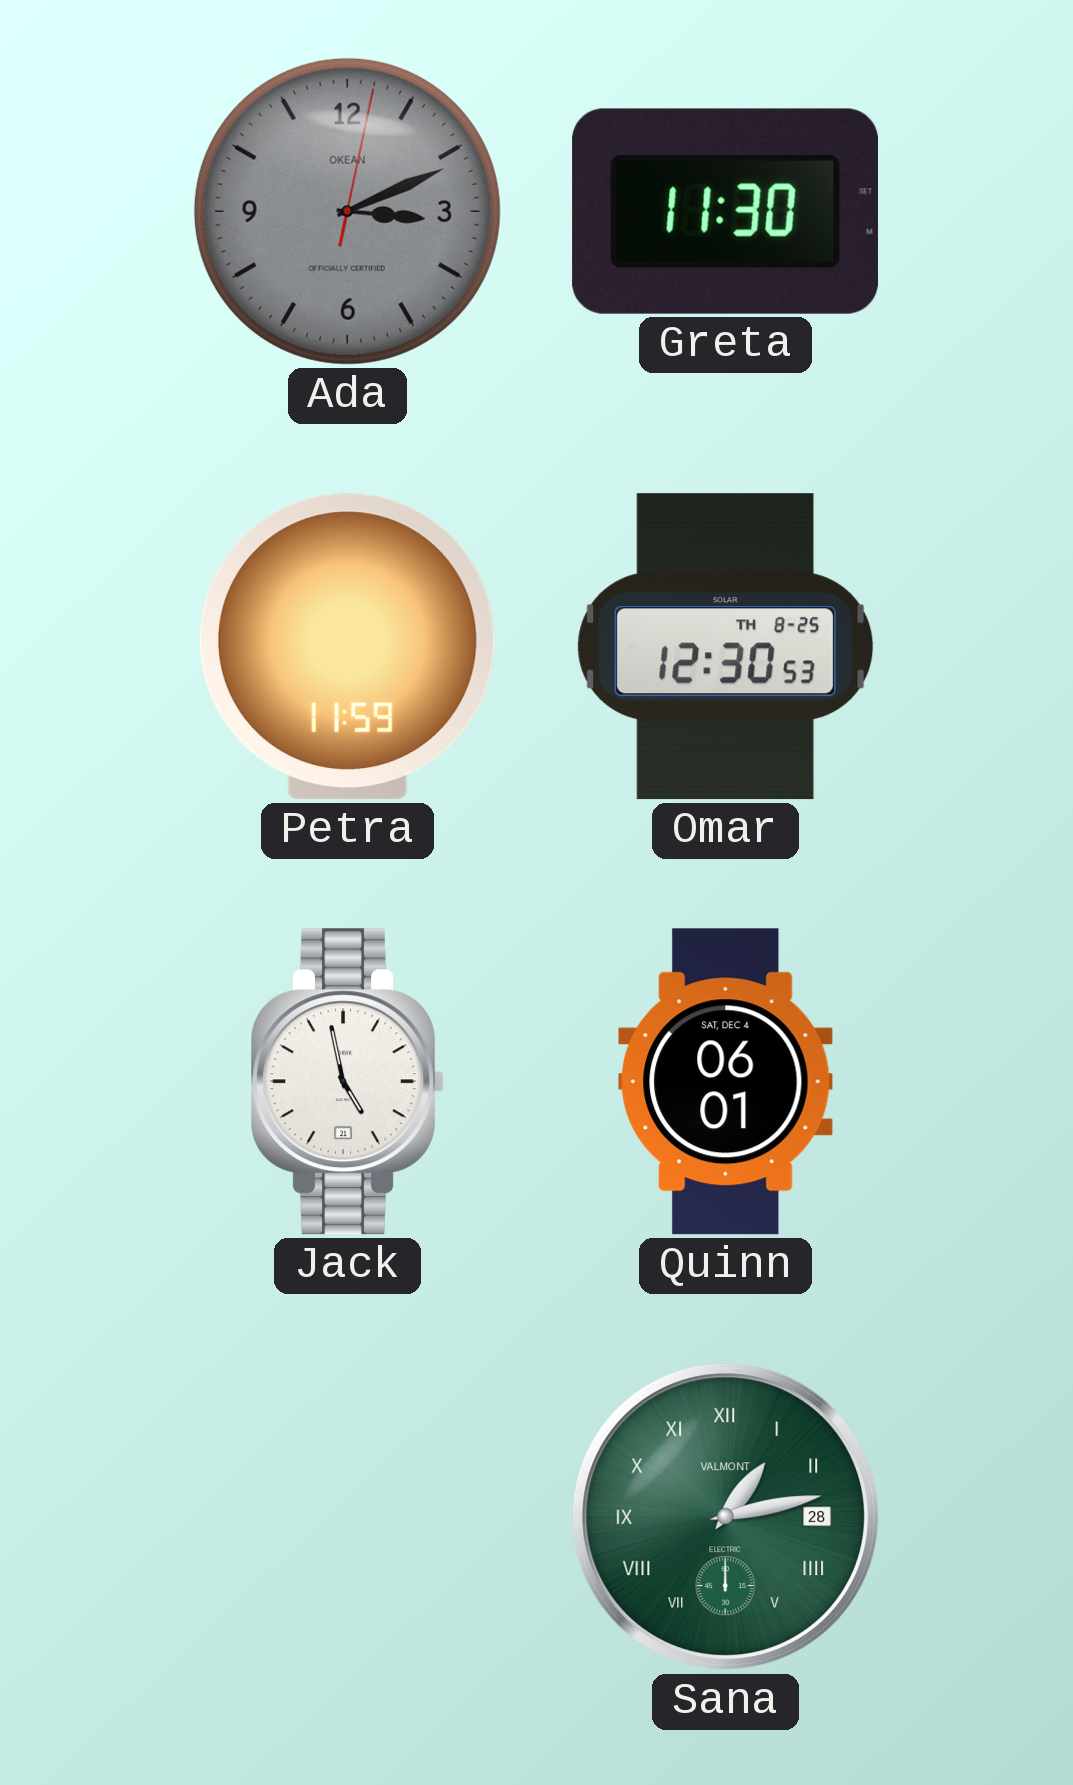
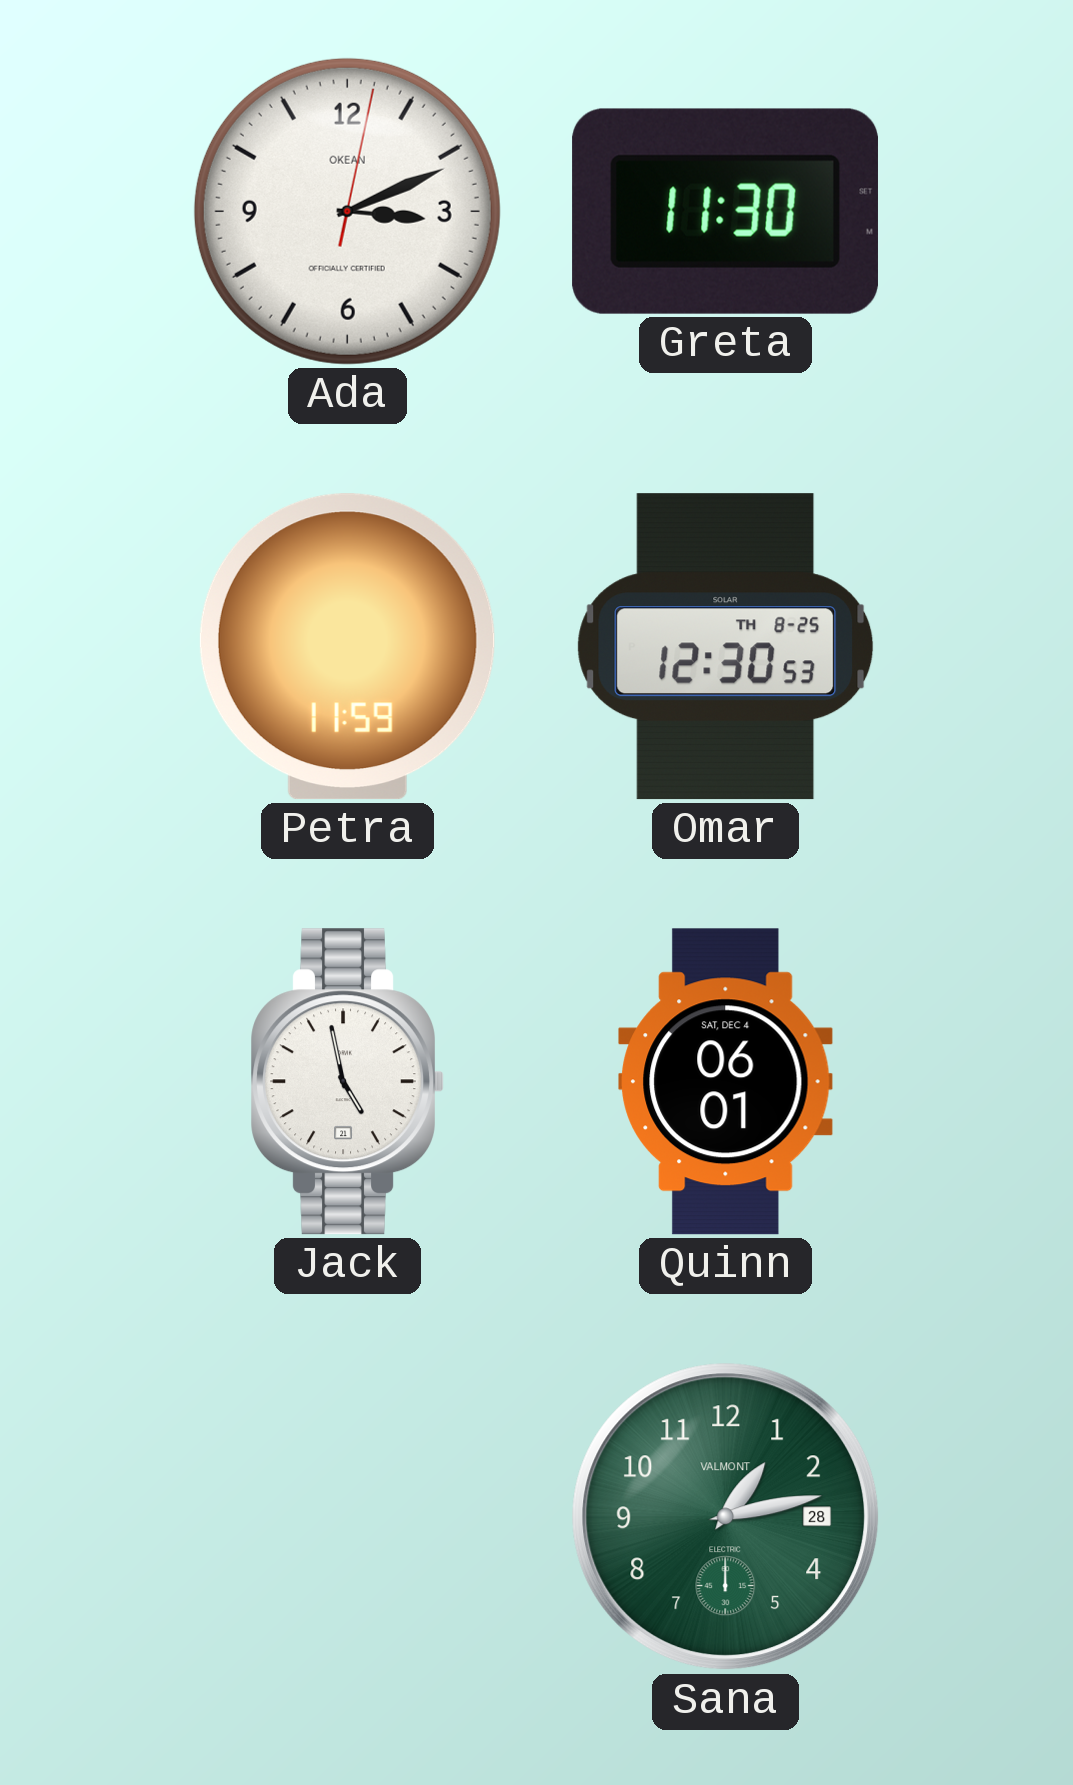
Ada dial: grey -> white (347, 211)
Sana numerals: Roman -> Arabic (726, 1517)
